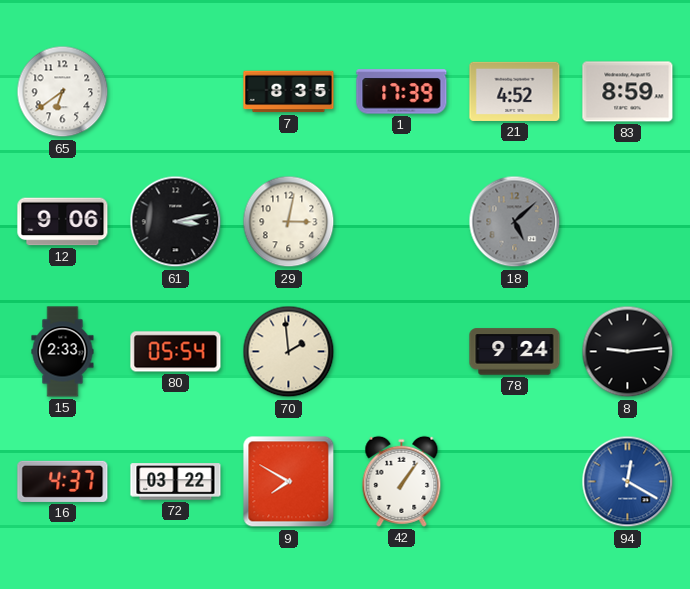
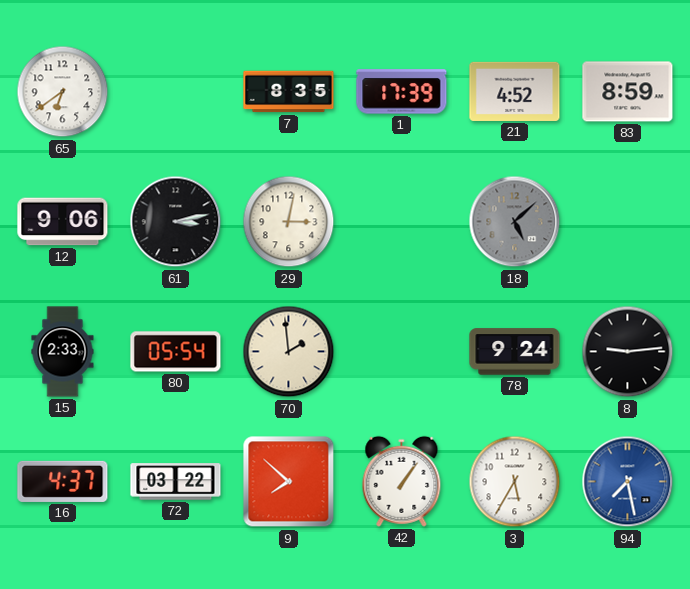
9: 7:50 -> 7:52 (289, 482)
3: none -> 5:35 (515, 482)
94: 12:20 -> 7:28 (628, 482)
